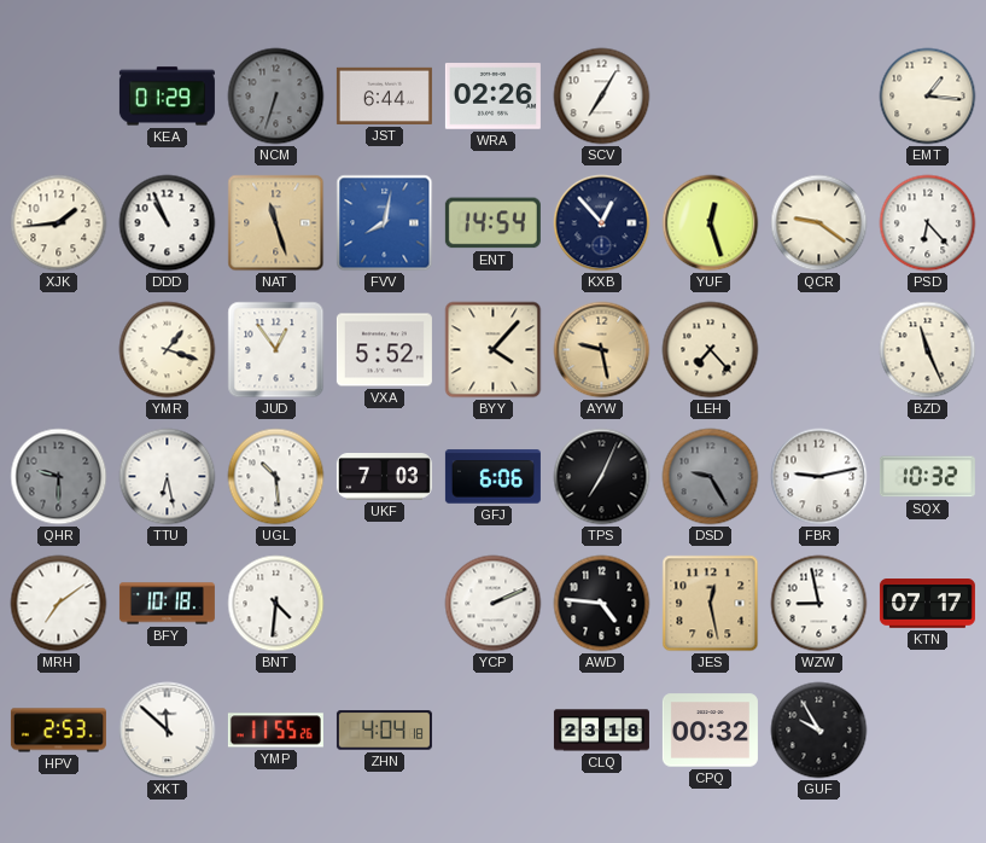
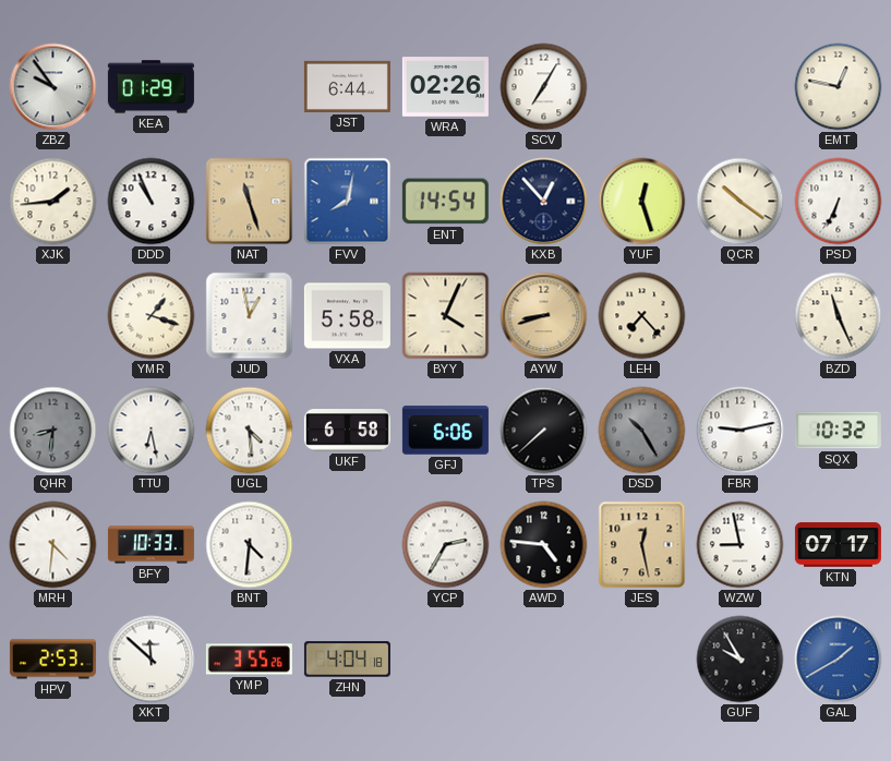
ZBZ: none -> 9:54 (53, 87)
NCM: 6:33 -> none (276, 97)
EMT: 1:16 -> 12:47 (839, 87)
QCR: 9:21 -> 10:21 (741, 202)
PSD: 6:23 -> 6:34 (839, 202)
JUD: 12:54 -> 12:58 (250, 316)
VXA: 5:52 -> 5:58 (347, 316)
BYY: 4:07 -> 4:04 (446, 316)
AYW: 9:28 -> 8:42 (544, 316)
QHR: 9:30 -> 8:31 (53, 431)
UGL: 10:29 -> 4:29 (250, 431)
UKF: 7:03 -> 6:58 (347, 431)
TPS: 7:04 -> 7:38 (544, 431)
DSD: 9:25 -> 10:25 (642, 431)
MRH: 7:09 -> 4:31 (53, 545)
BFY: 10:18 -> 10:33 (150, 545)
YCP: 2:11 -> 2:35 (446, 545)
YMP: 11:55 -> 3:55 (249, 660)
CLQ: 23:18 -> none (601, 731)
CPQ: 00:32 -> none (710, 731)
GAL: none -> 1:40 (839, 660)
